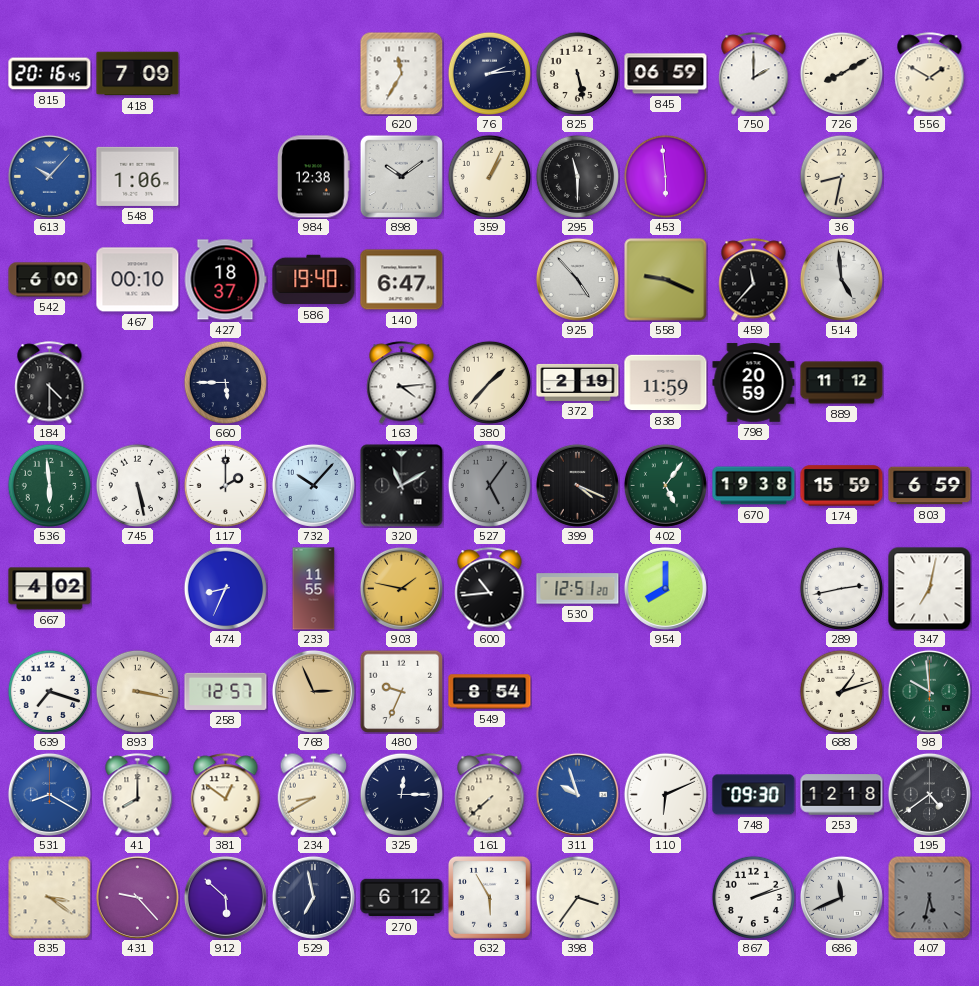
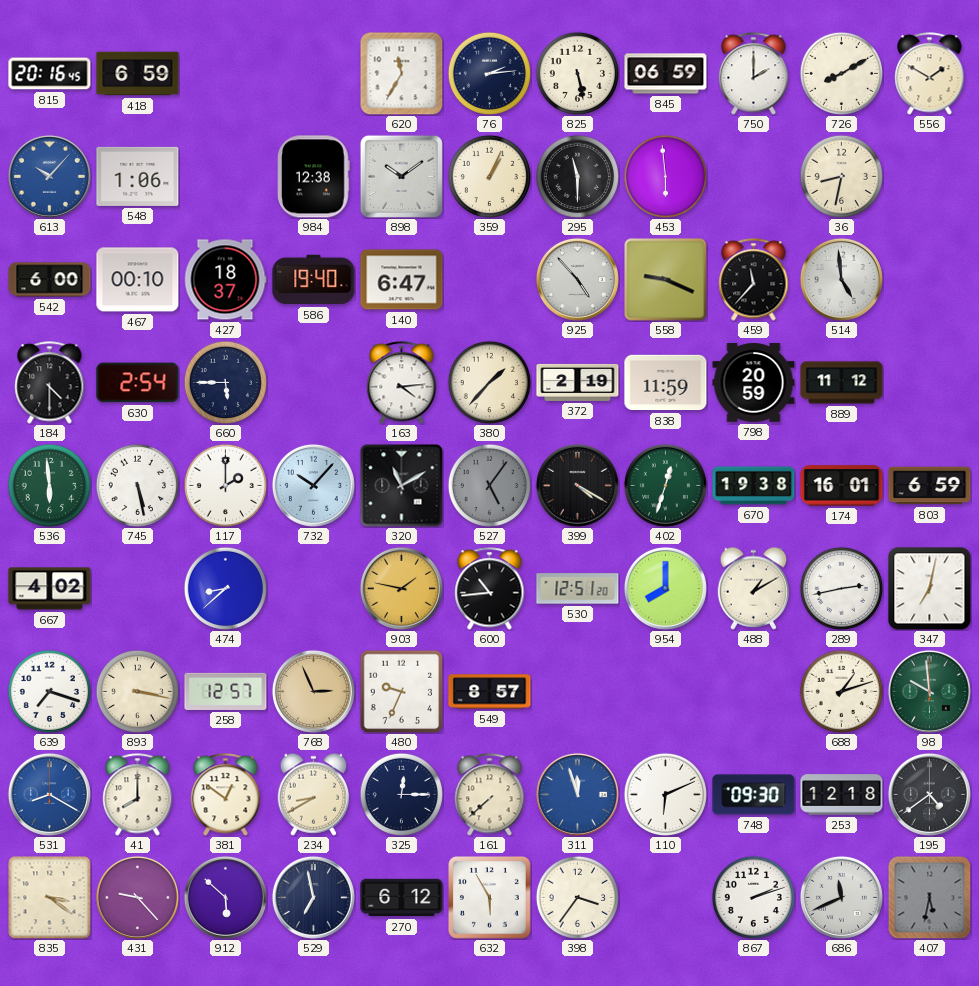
418: 7:09 -> 6:59 (138, 74)
630: none -> 2:54 (138, 383)
399: 4:19 -> 4:20 (577, 485)
402: 5:06 -> 12:33 (665, 485)
174: 15:59 -> 16:01 (842, 486)
474: 8:34 -> 8:38 (225, 588)
233: 11:55 -> none (314, 589)
488: none -> 1:10 (754, 588)
549: 8:54 -> 8:57 (490, 692)
311: 9:57 -> 11:57 (577, 794)
